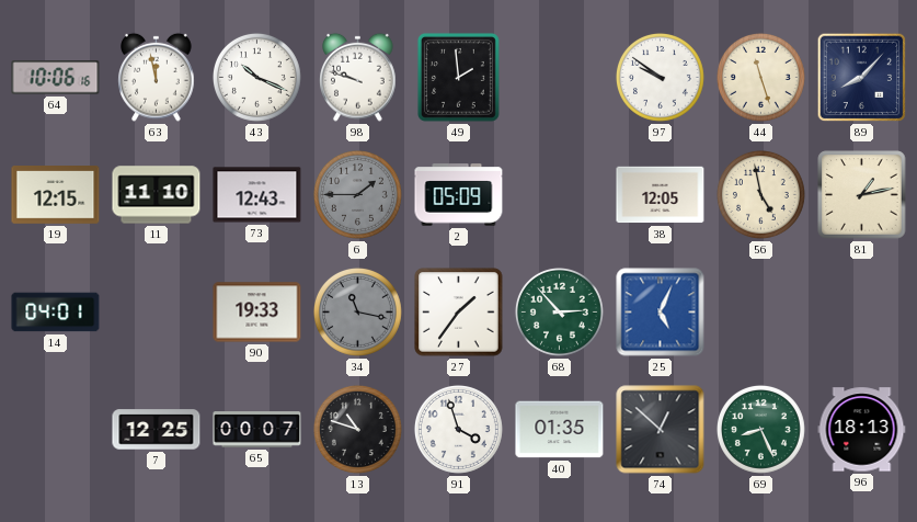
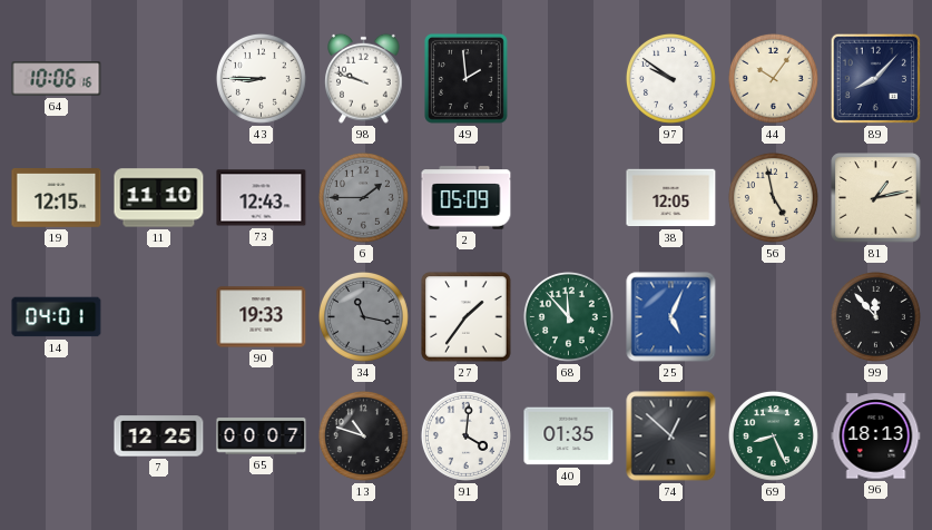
63: 11:58 -> none (157, 77)
43: 10:19 -> 8:45 (261, 78)
44: 11:27 -> 10:06 (773, 78)
68: 2:53 -> 11:53 (568, 316)
99: none -> 11:53 (875, 316)
91: 3:57 -> 4:01 (465, 435)
